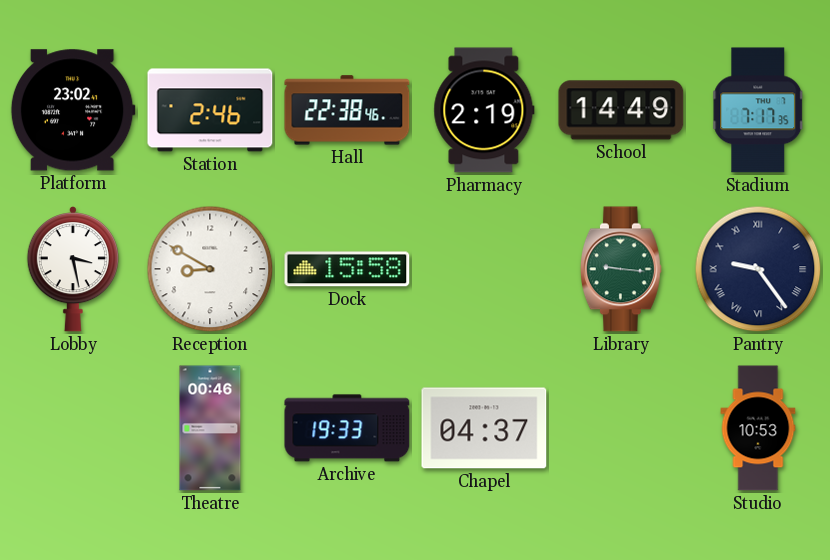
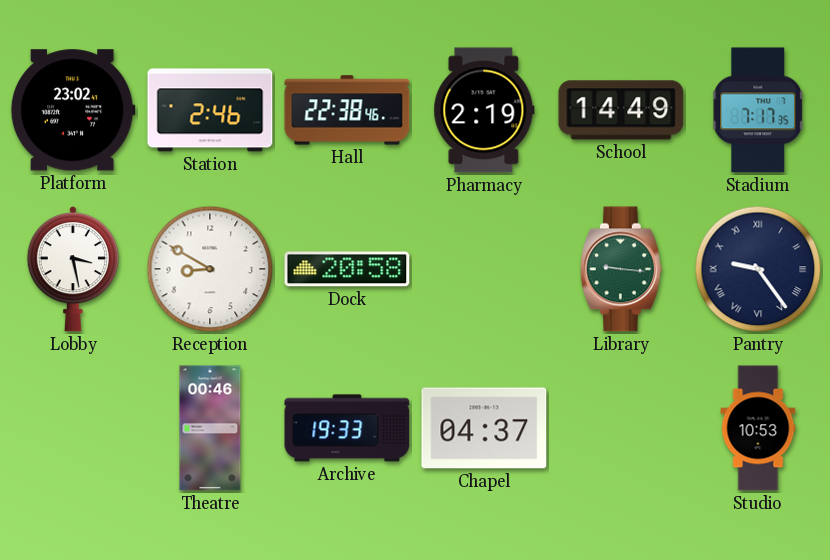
Dock: 15:58 -> 20:58 (347, 269)
